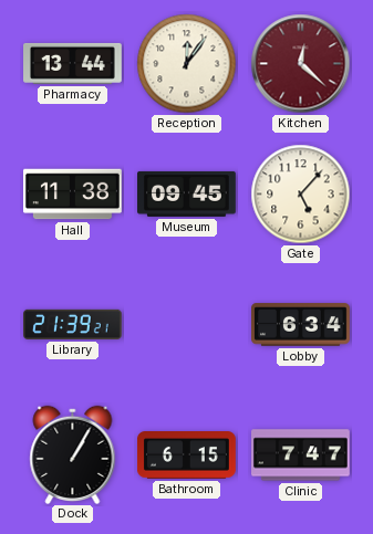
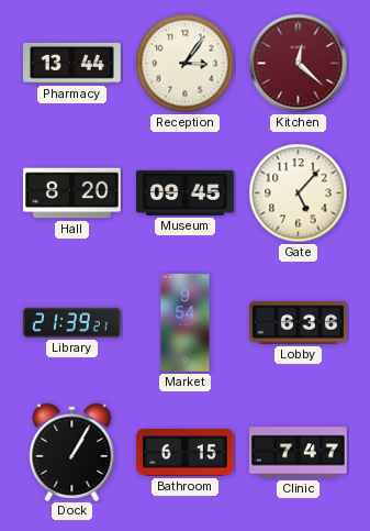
Reception: 12:06 -> 3:06 (186, 64)
Hall: 11:38 -> 8:20 (72, 193)
Market: none -> 9:54 (186, 323)
Lobby: 6:34 -> 6:36 (299, 323)
